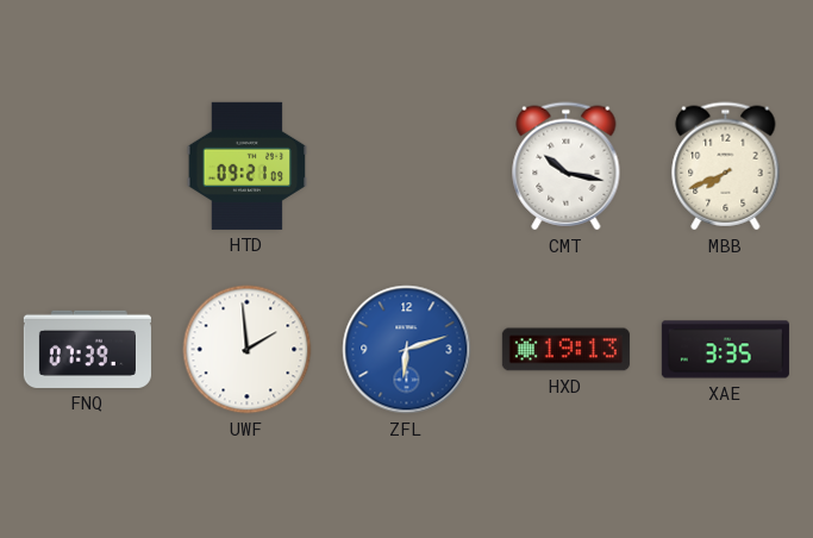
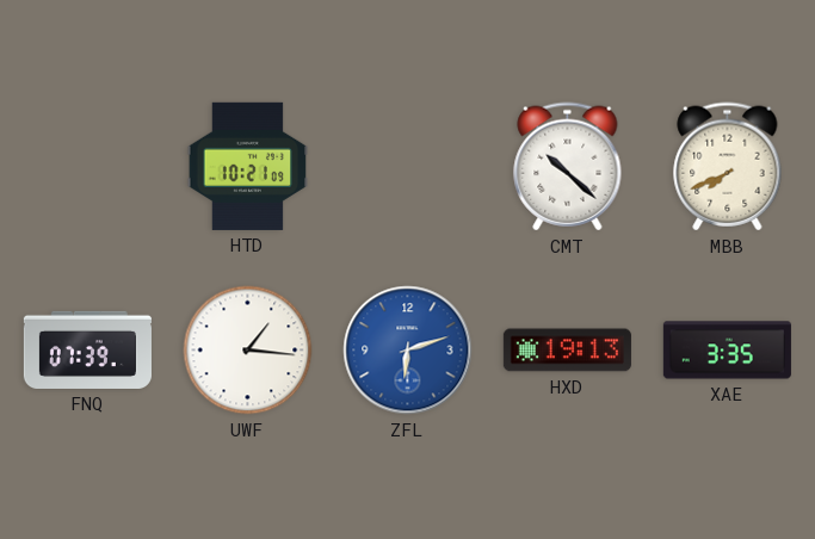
HTD: 09:21 -> 10:21 (248, 166)
CMT: 10:17 -> 10:22 (568, 167)
UWF: 1:59 -> 1:16 (248, 351)
